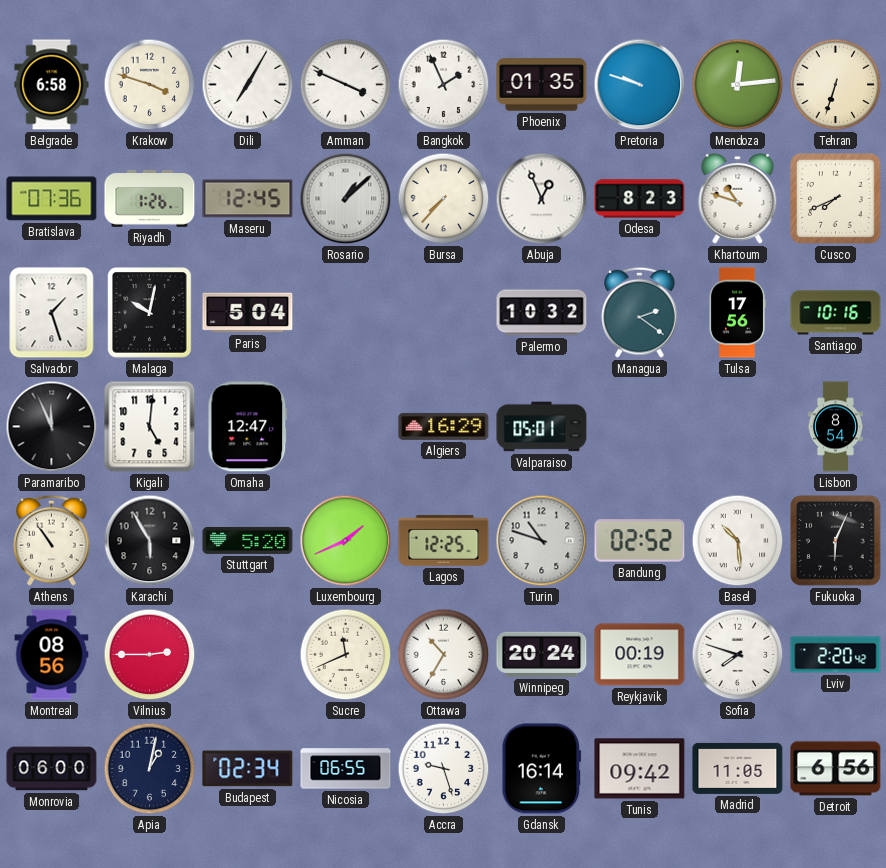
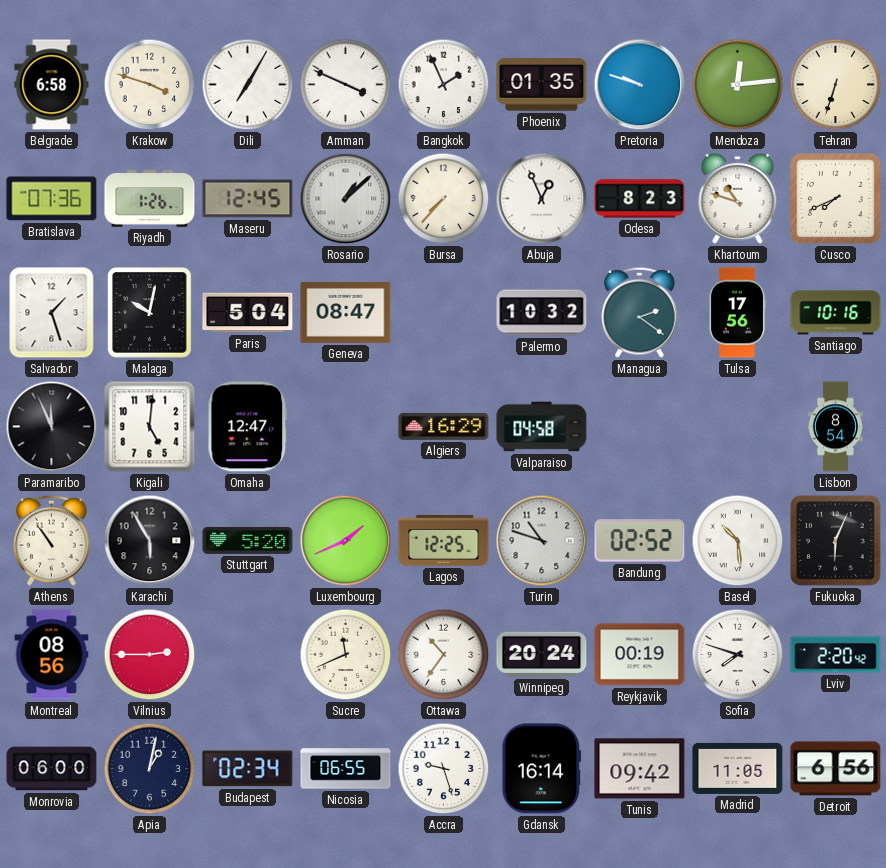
Geneva: none -> 08:47 (346, 312)
Valparaiso: 05:01 -> 04:58 (542, 427)
Ottawa: 10:35 -> 10:36 (444, 655)
